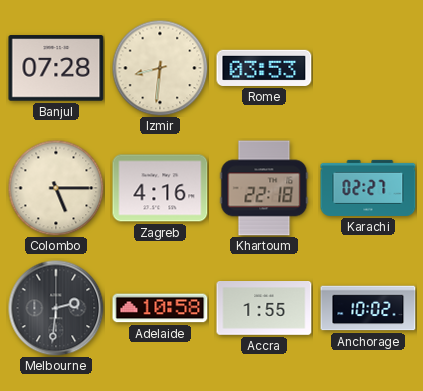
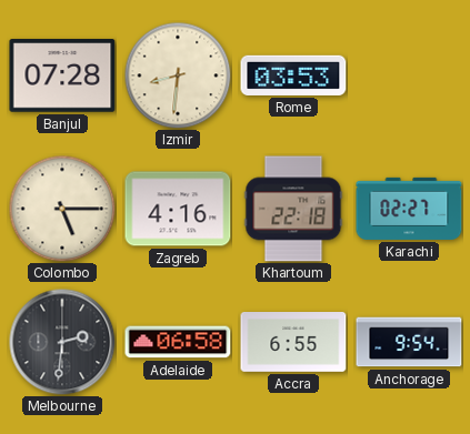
Adelaide: 10:58 -> 06:58 (178, 342)
Accra: 1:55 -> 6:55 (293, 343)
Anchorage: 10:02 -> 9:54 (409, 342)
